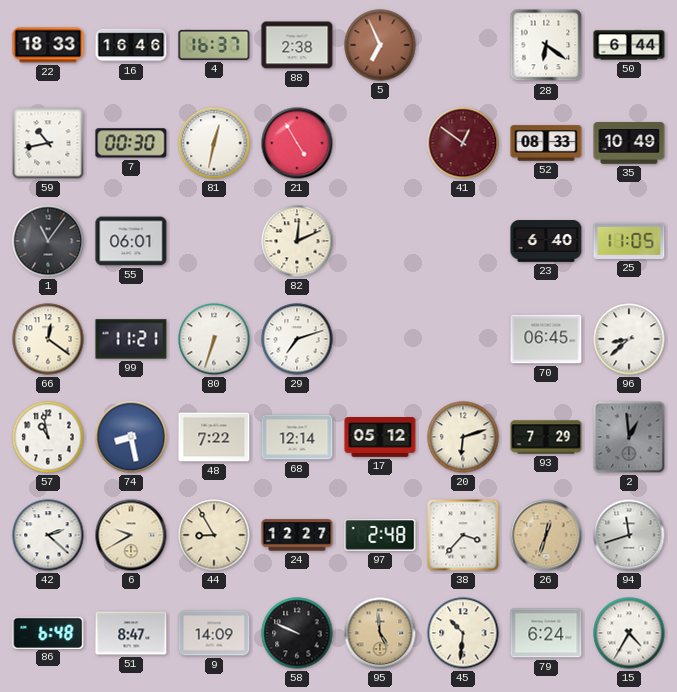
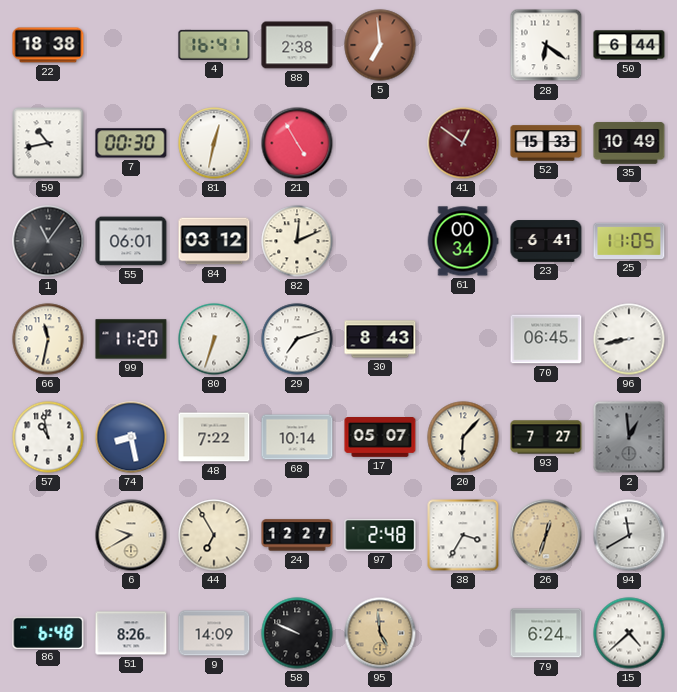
22: 18:33 -> 18:38 (48, 45)
16: 16:46 -> none (131, 45)
4: 16:37 -> 16:41 (214, 45)
5: 6:56 -> 6:59 (380, 45)
52: 08:33 -> 15:33 (546, 143)
84: none -> 03:12 (214, 241)
61: none -> 00:34 (463, 241)
23: 6:40 -> 6:41 (546, 241)
66: 12:21 -> 11:32 (48, 339)
99: 11:21 -> 11:20 (131, 339)
30: none -> 8:43 (380, 339)
96: 8:38 -> 8:43 (629, 339)
68: 12:14 -> 10:14 (297, 437)
17: 05:12 -> 05:07 (380, 438)
20: 6:12 -> 6:07 (463, 437)
93: 7:29 -> 7:27 (546, 437)
42: 2:22 -> none (48, 535)
44: 8:55 -> 6:55 (214, 535)
38: 3:37 -> 3:35 (463, 535)
94: 11:42 -> 11:40 (629, 535)
51: 8:47 -> 8:26 (131, 633)
45: 10:31 -> none (463, 633)
15: 4:35 -> 4:38 (629, 633)
